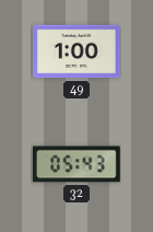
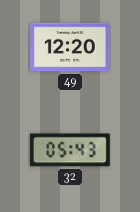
49: 1:00 -> 12:20 (71, 47)
